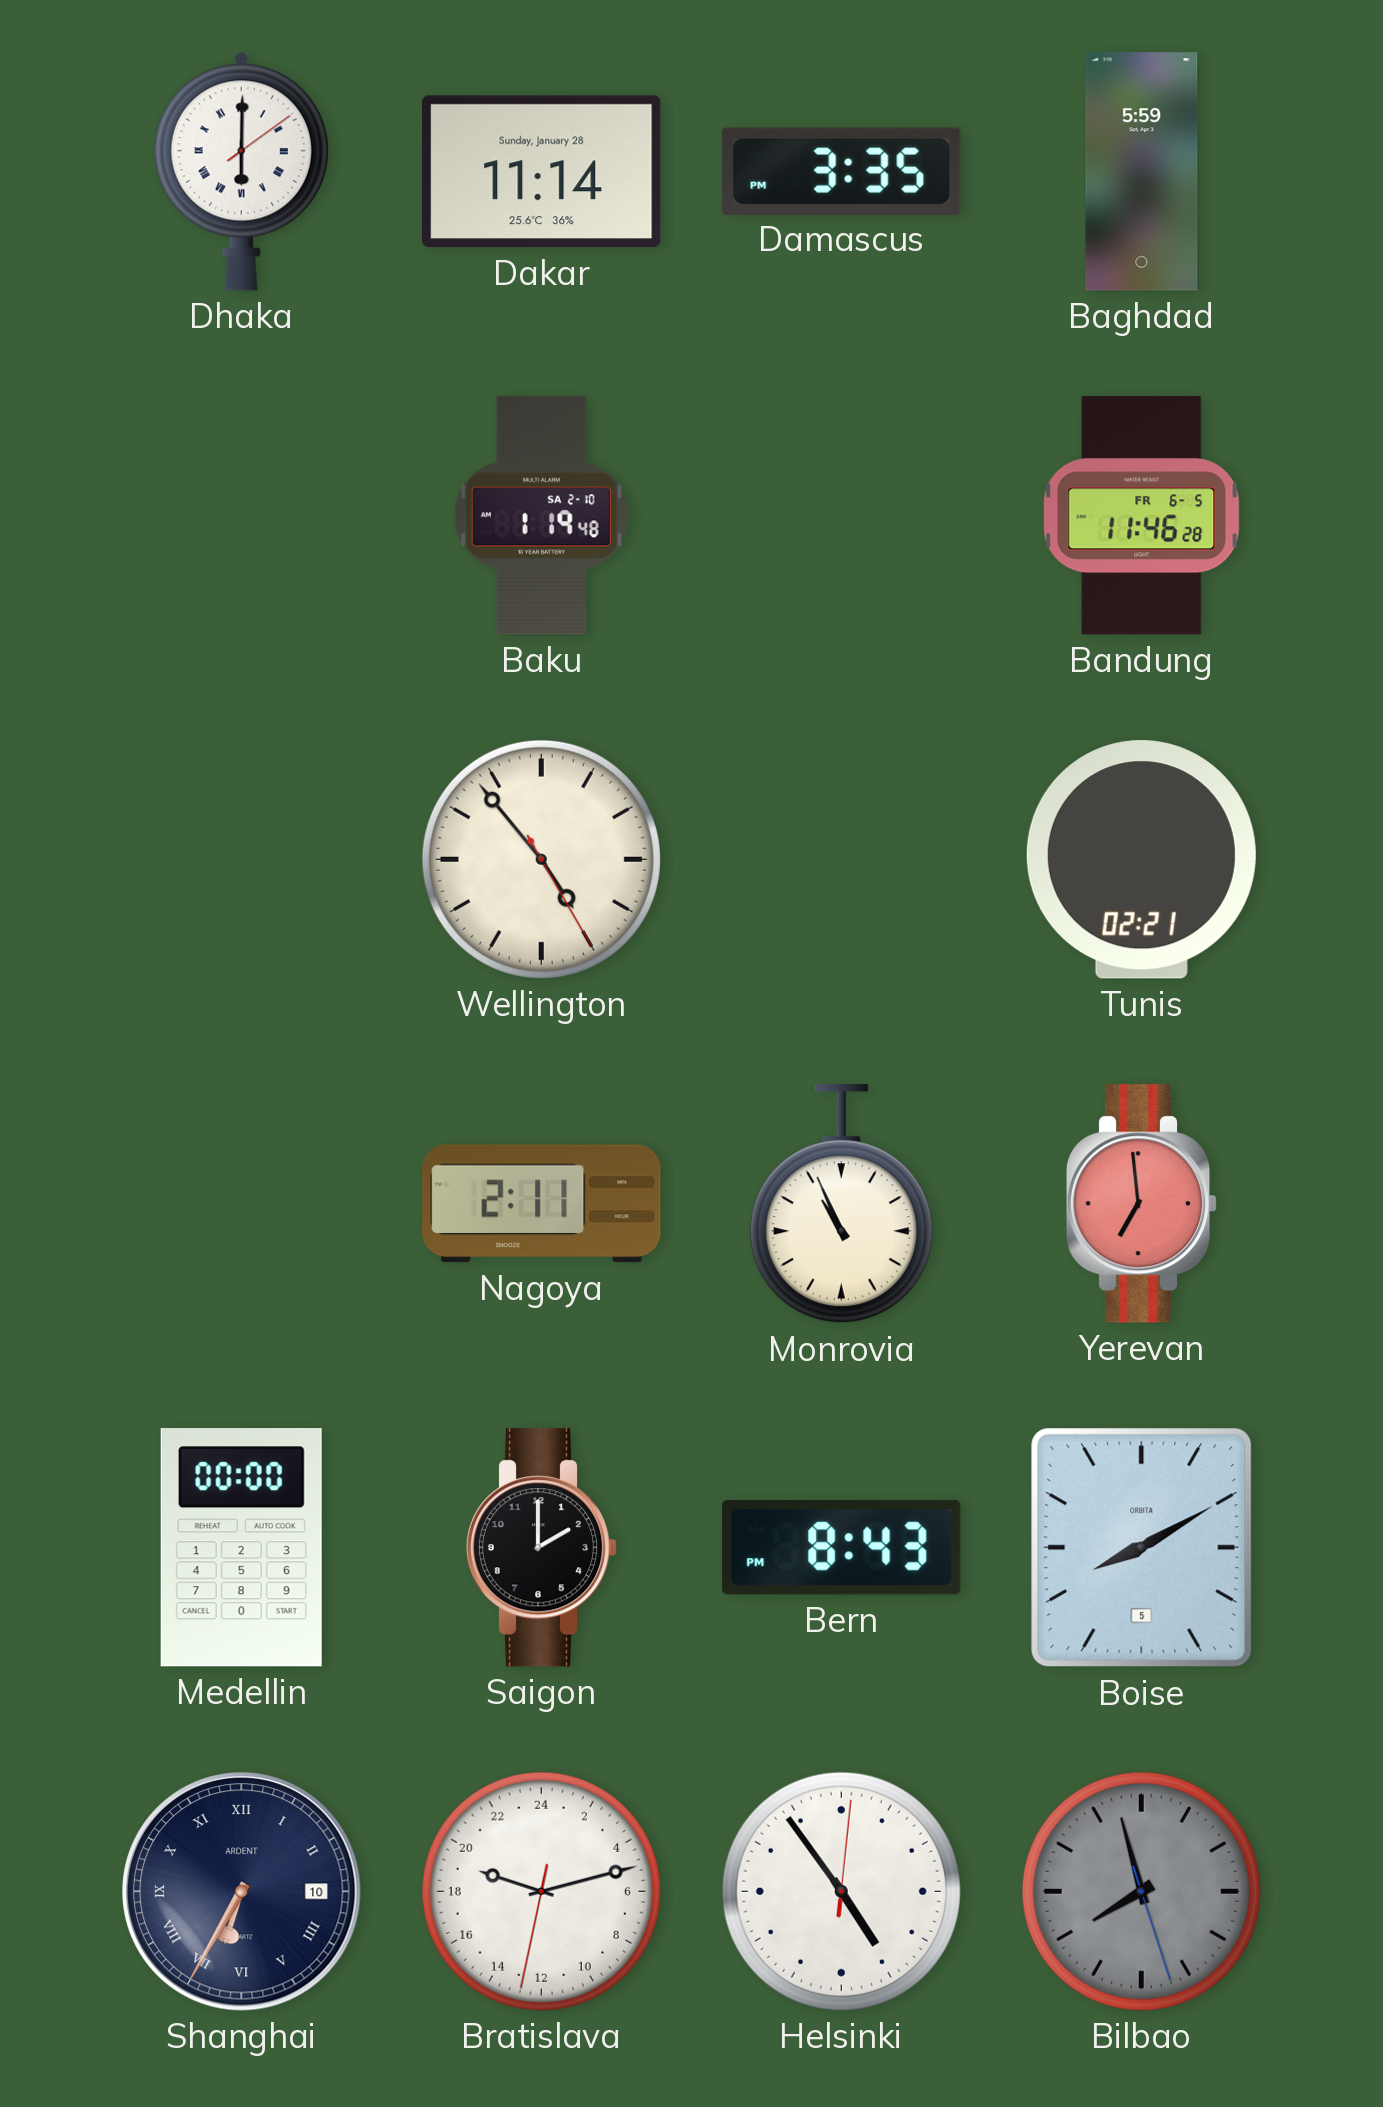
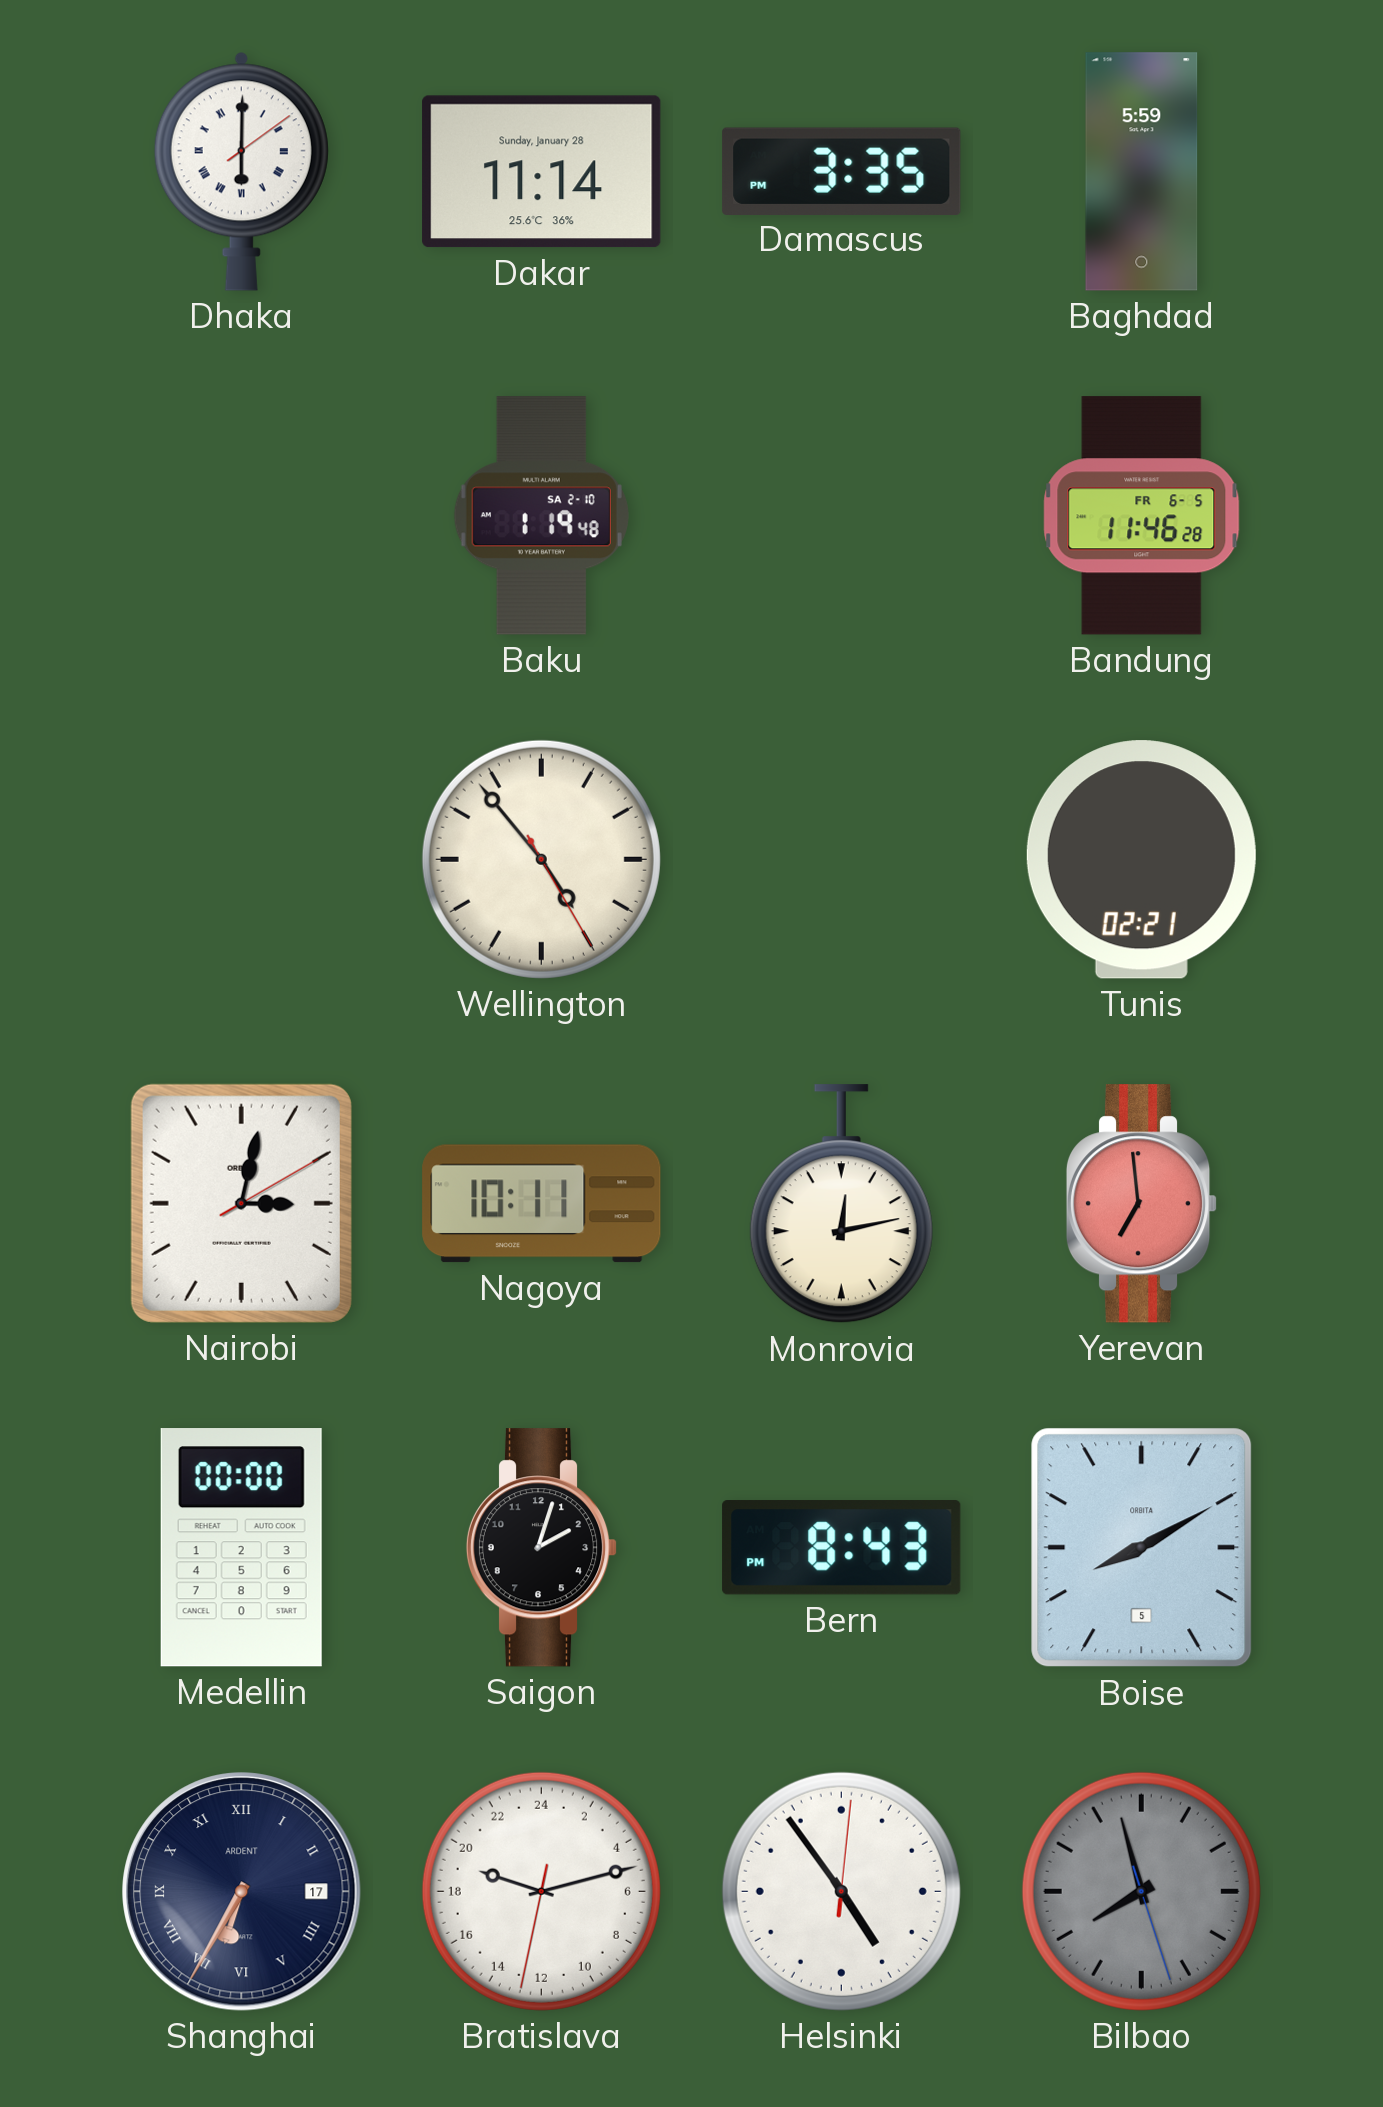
Nairobi: none -> 3:02 (241, 1203)
Nagoya: 2:11 -> 10:11 (542, 1204)
Monrovia: 10:56 -> 12:13 (841, 1204)
Saigon: 2:00 -> 2:03 (542, 1548)
Shanghai date: 10 -> 17 (242, 1892)
